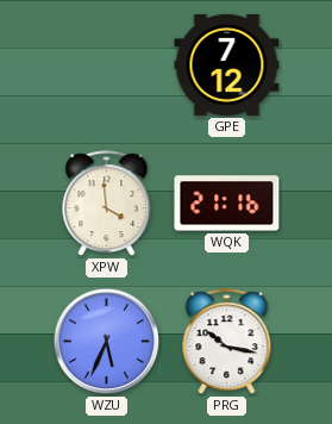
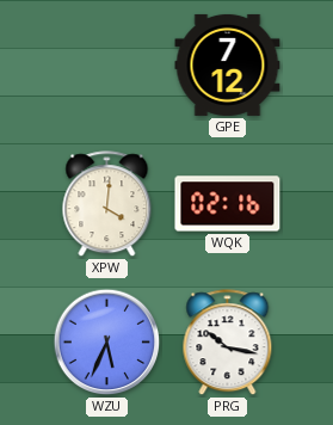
XPW: 3:59 -> 4:01 (107, 204)
WQK: 21:16 -> 02:16 (228, 204)
